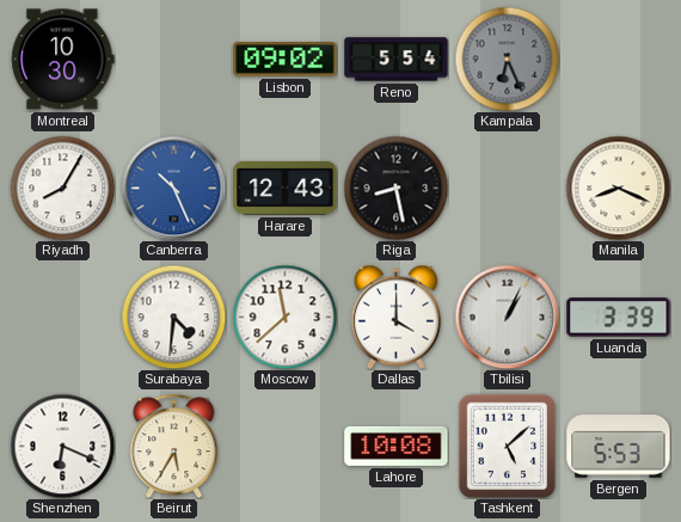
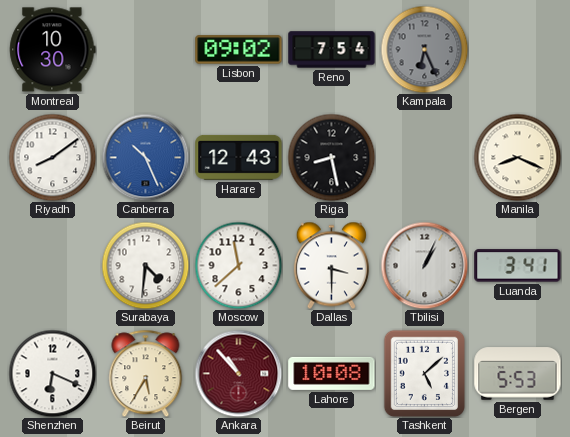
Reno: 5:54 -> 7:54 (332, 50)
Riyadh: 8:05 -> 8:09 (52, 157)
Dallas: 4:00 -> 3:30 (331, 265)
Luanda: 3:39 -> 3:41 (518, 266)
Ankara: none -> 10:53 (238, 373)
